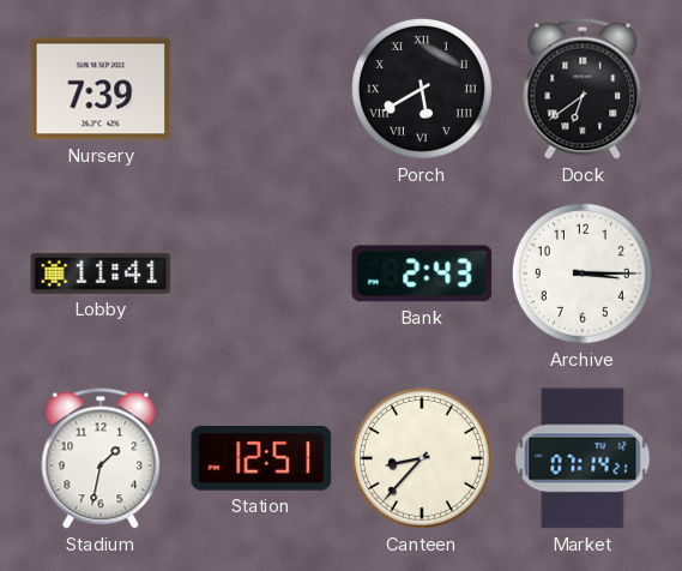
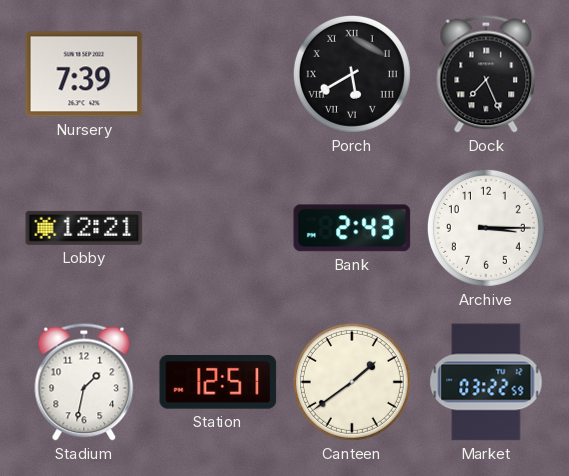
Dock: 6:39 -> 7:26 (486, 74)
Lobby: 11:41 -> 12:21 (84, 228)
Canteen: 8:37 -> 1:39 (352, 382)
Market: 07:14 -> 03:22 (486, 382)
